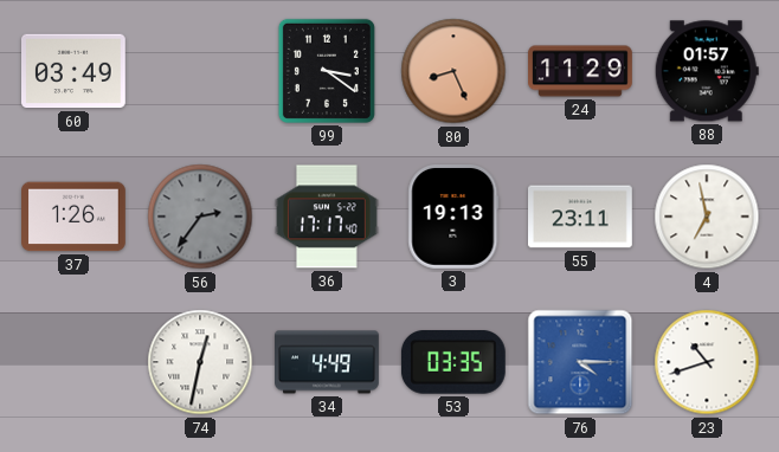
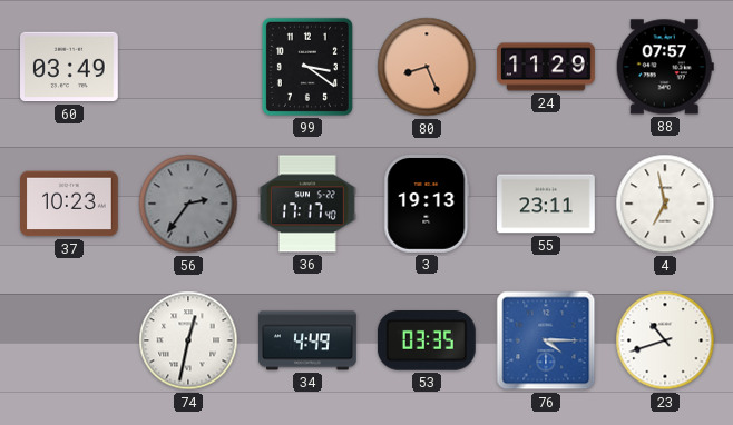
88: 01:57 -> 07:57 (665, 67)
37: 1:26 -> 10:23 (70, 204)
